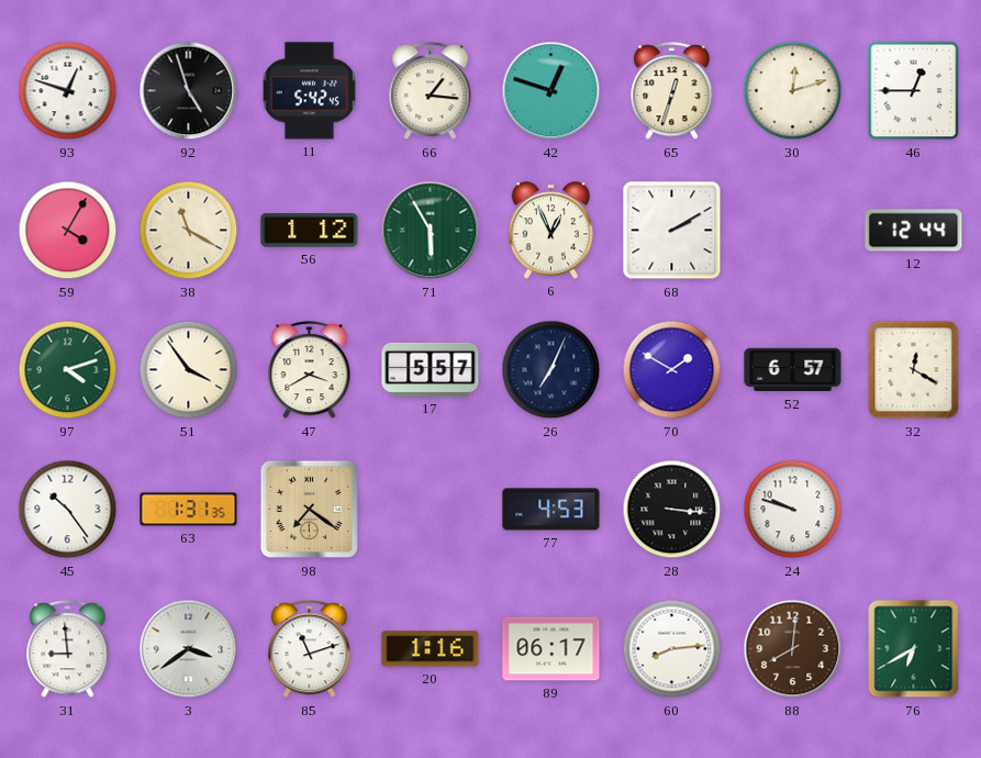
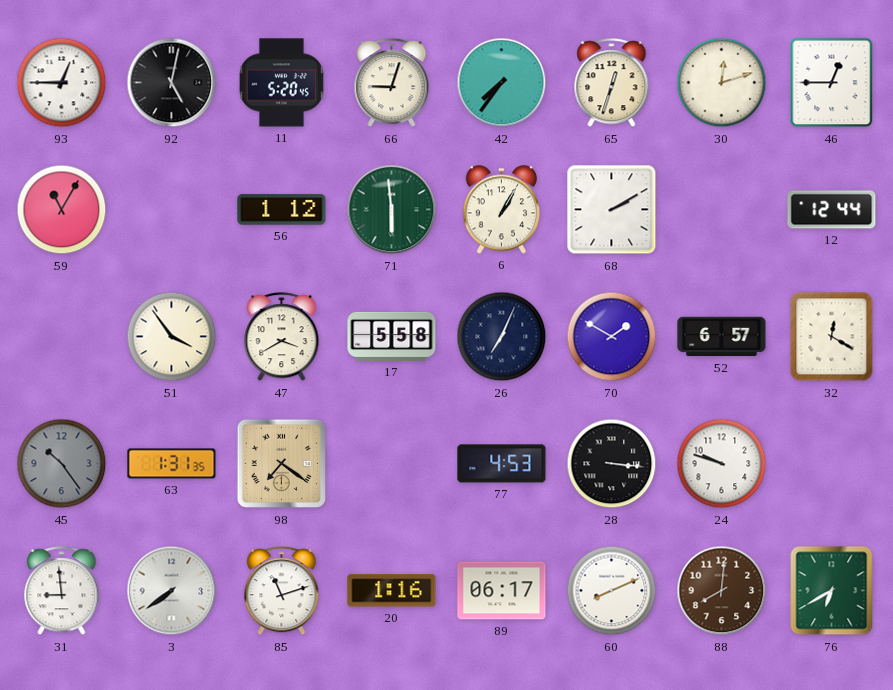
93: 12:48 -> 12:45 (62, 83)
92: 4:57 -> 5:02 (172, 83)
11: 5:42 -> 5:20 (281, 83)
66: 1:16 -> 9:03 (392, 83)
42: 12:48 -> 7:36 (502, 83)
59: 4:05 -> 11:05 (62, 210)
38: 11:20 -> none (189, 231)
71: 5:55 -> 5:59 (392, 210)
6: 12:56 -> 1:05 (502, 210)
97: 4:12 -> none (68, 370)
17: 5:57 -> 5:58 (392, 336)
45 dial: white -> grey (62, 464)
3: 3:39 -> 7:39 (172, 591)
60: 8:14 -> 8:11 (612, 591)
